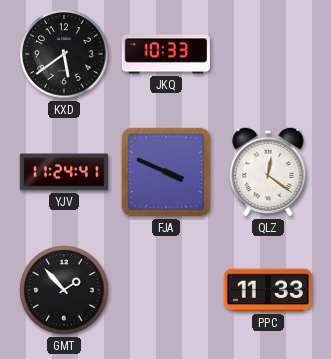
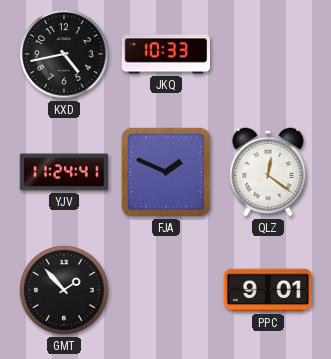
KXD: 5:39 -> 4:43 (64, 54)
FJA: 3:49 -> 1:49 (166, 172)
PPC: 11:33 -> 9:01 (267, 290)
